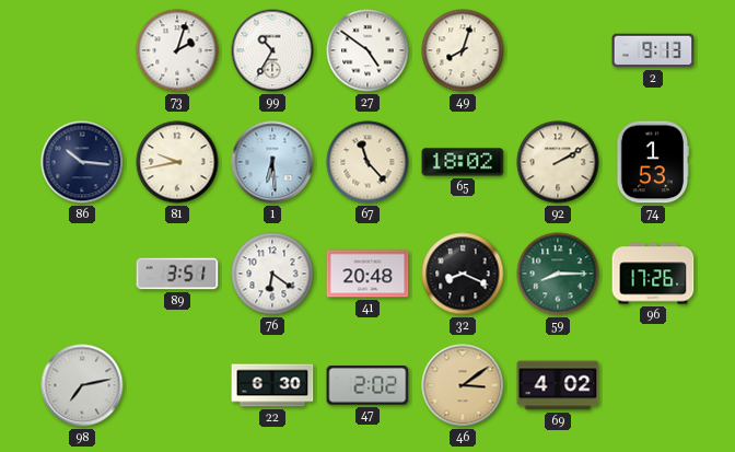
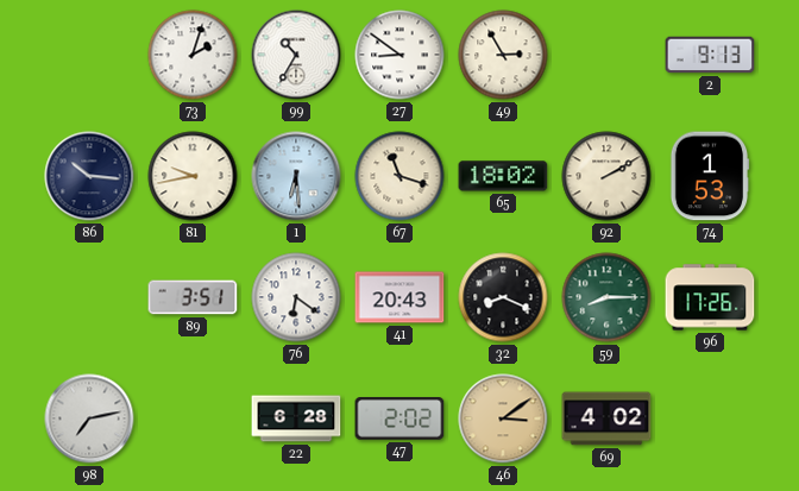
27: 4:51 -> 8:51 (400, 55)
49: 8:03 -> 2:55 (503, 55)
67: 11:23 -> 11:18 (400, 176)
41: 20:48 -> 20:43 (400, 297)
22: 6:30 -> 6:28 (296, 418)
